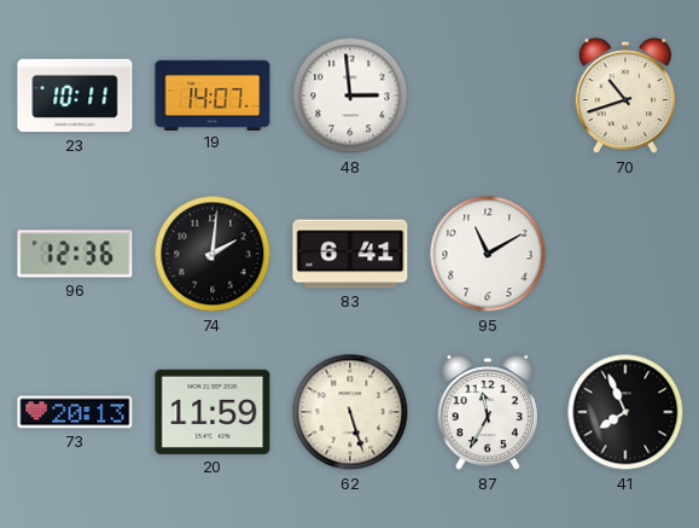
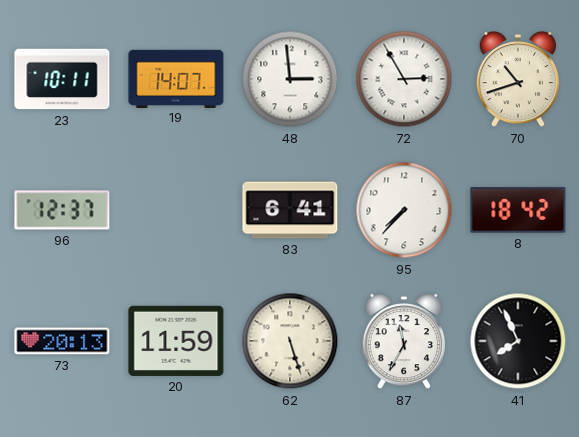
72: none -> 2:55 (404, 79)
96: 12:36 -> 12:37 (62, 210)
74: 2:01 -> none (212, 254)
95: 11:10 -> 7:37 (404, 210)
8: none -> 18:42 (518, 210)
